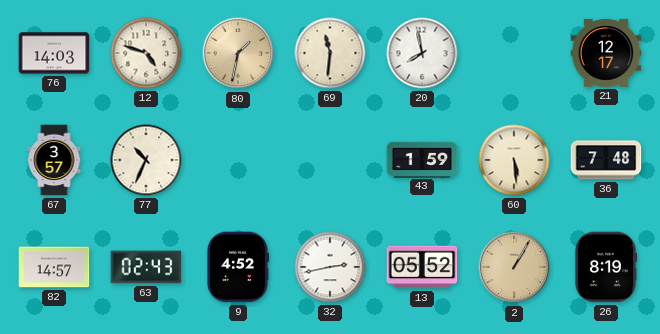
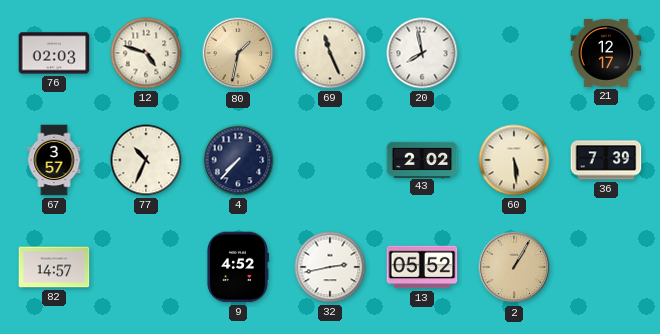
76: 14:03 -> 02:03 (54, 53)
69: 11:31 -> 11:26 (330, 53)
4: none -> 7:37 (238, 160)
43: 1:59 -> 2:02 (422, 159)
36: 7:48 -> 7:39 (606, 160)
63: 02:43 -> none (146, 267)
26: 8:19 -> none (605, 267)
